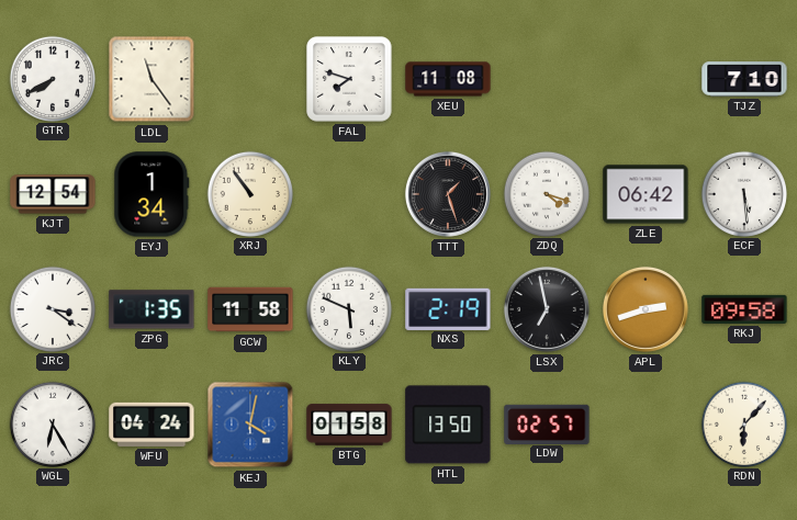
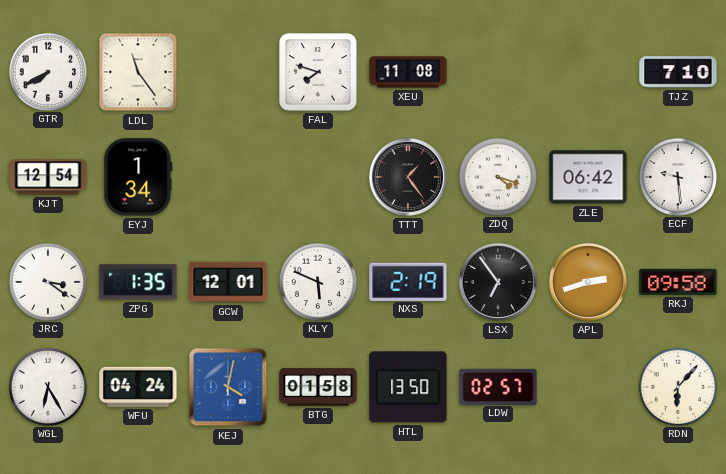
XRJ: 10:54 -> none (249, 193)
TTT: 1:27 -> 1:24 (408, 177)
ECF: 5:29 -> 9:29 (677, 176)
GCW: 11:58 -> 12:01 (228, 282)
LSX: 6:58 -> 6:54 (498, 282)
